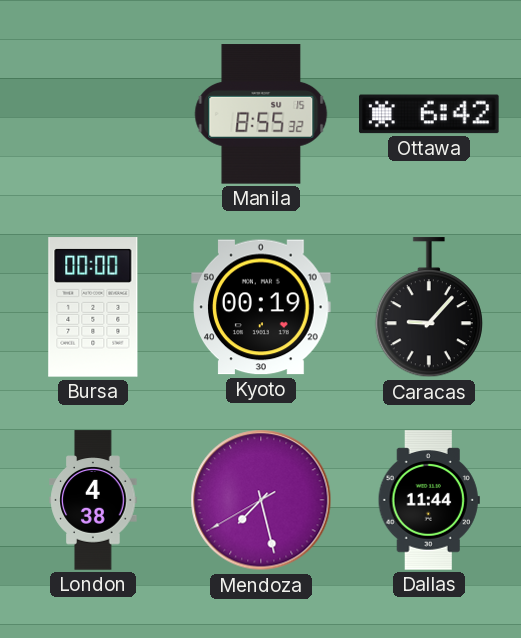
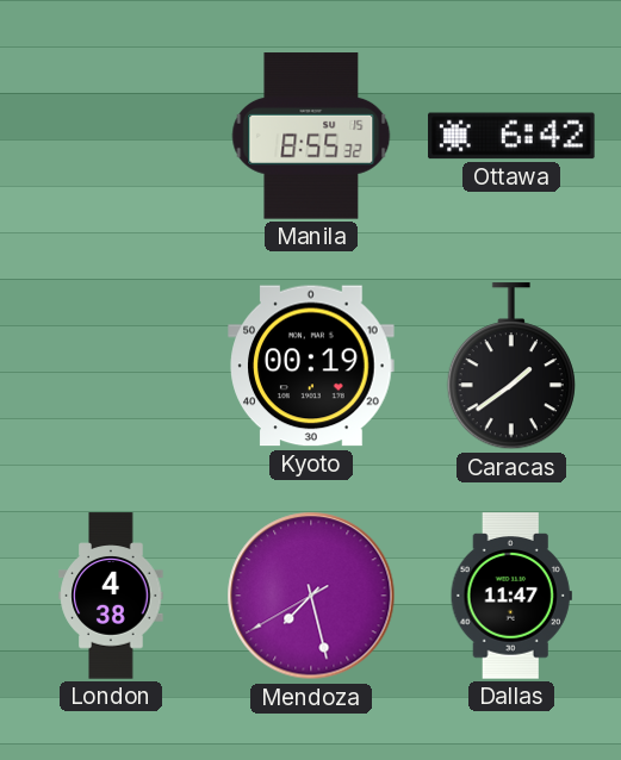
Bursa: 00:00 -> none (93, 307)
Caracas: 9:07 -> 1:39 (511, 367)
Dallas: 11:44 -> 11:47 (511, 596)
